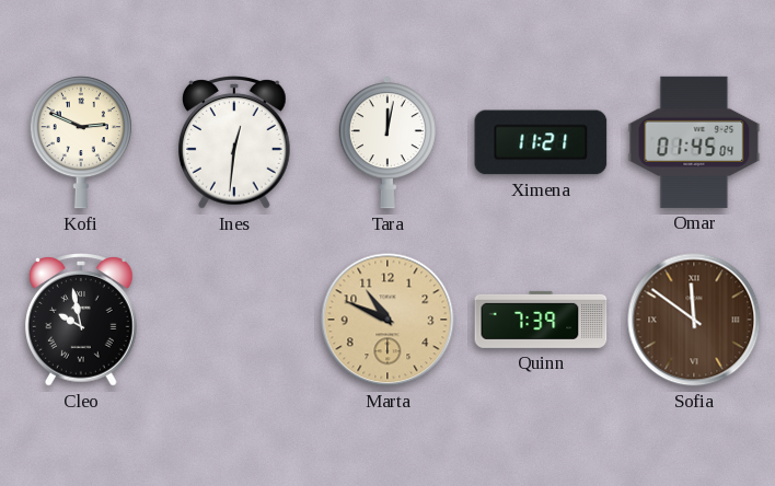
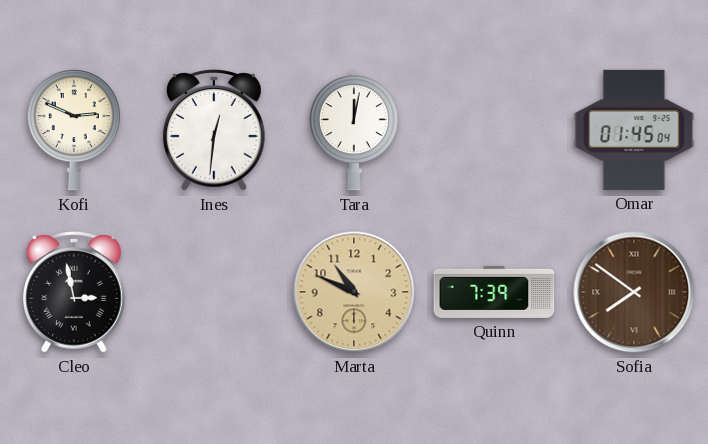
Ximena: 11:21 -> none (541, 142)
Cleo: 9:58 -> 2:58 (75, 293)
Sofia: 11:51 -> 7:51 (634, 292)
